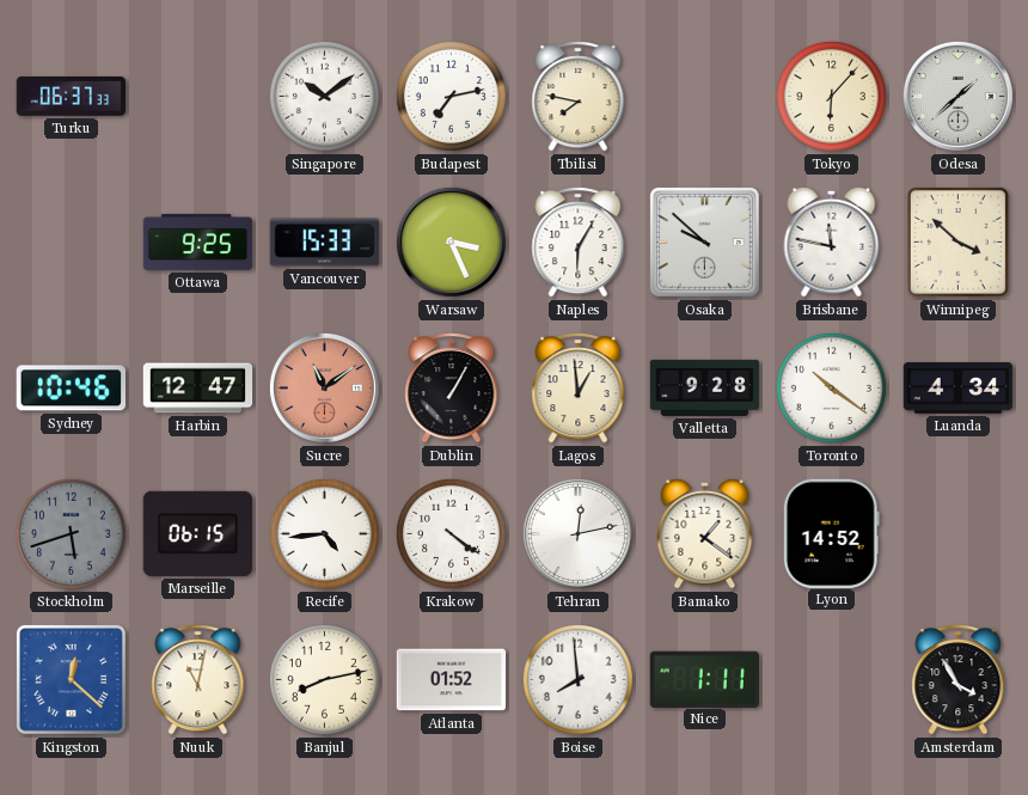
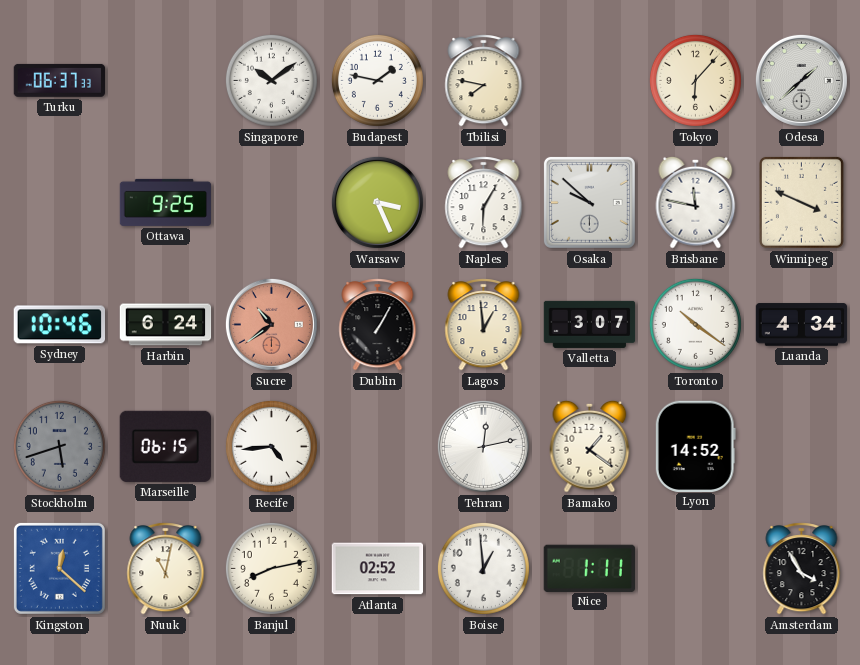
Budapest: 7:13 -> 1:47 (377, 80)
Vancouver: 15:33 -> none (325, 243)
Winnipeg: 3:52 -> 3:49 (801, 202)
Harbin: 12:47 -> 6:24 (166, 325)
Sucre: 11:09 -> 10:39 (271, 324)
Valletta: 9:28 -> 3:07 (590, 324)
Krakow: 4:21 -> none (451, 533)
Atlanta: 01:52 -> 02:52 (378, 569)
Boise: 7:59 -> 12:59 (483, 568)
